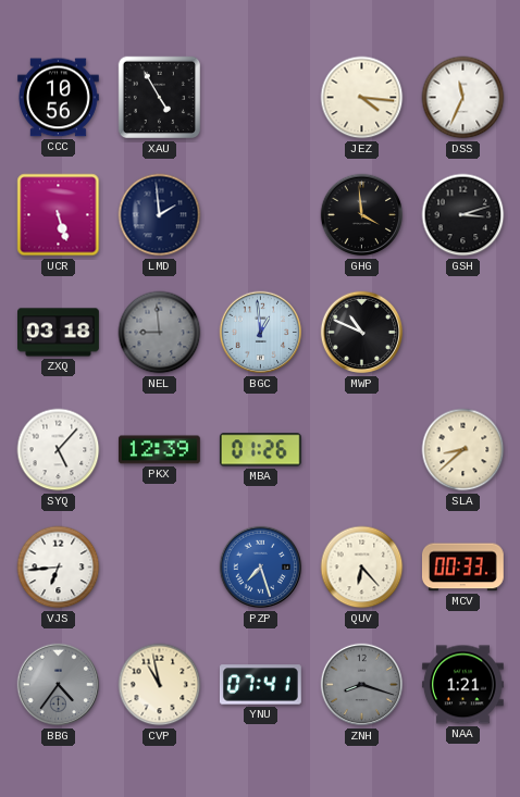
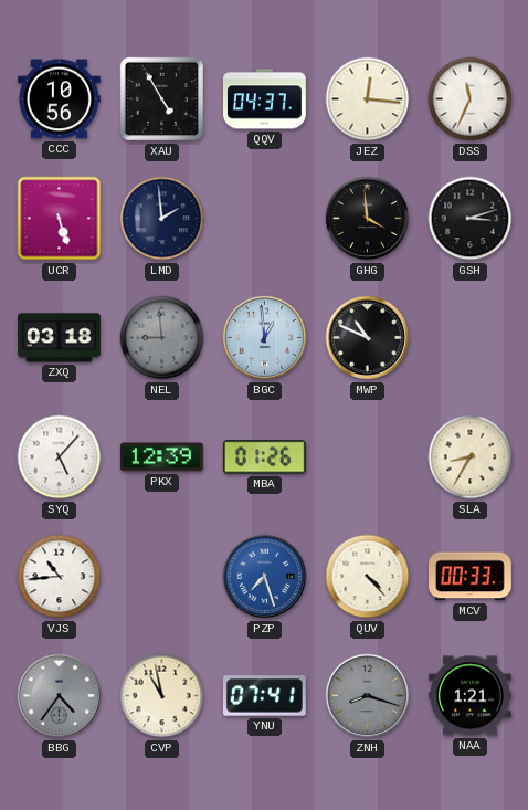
QQV: none -> 04:37 (264, 99)
JEZ: 4:16 -> 12:16 (368, 99)
SLA: 8:38 -> 8:35 (471, 457)
VJS: 6:44 -> 10:44 (60, 577)
QUV: 6:23 -> 4:23 (368, 577)
